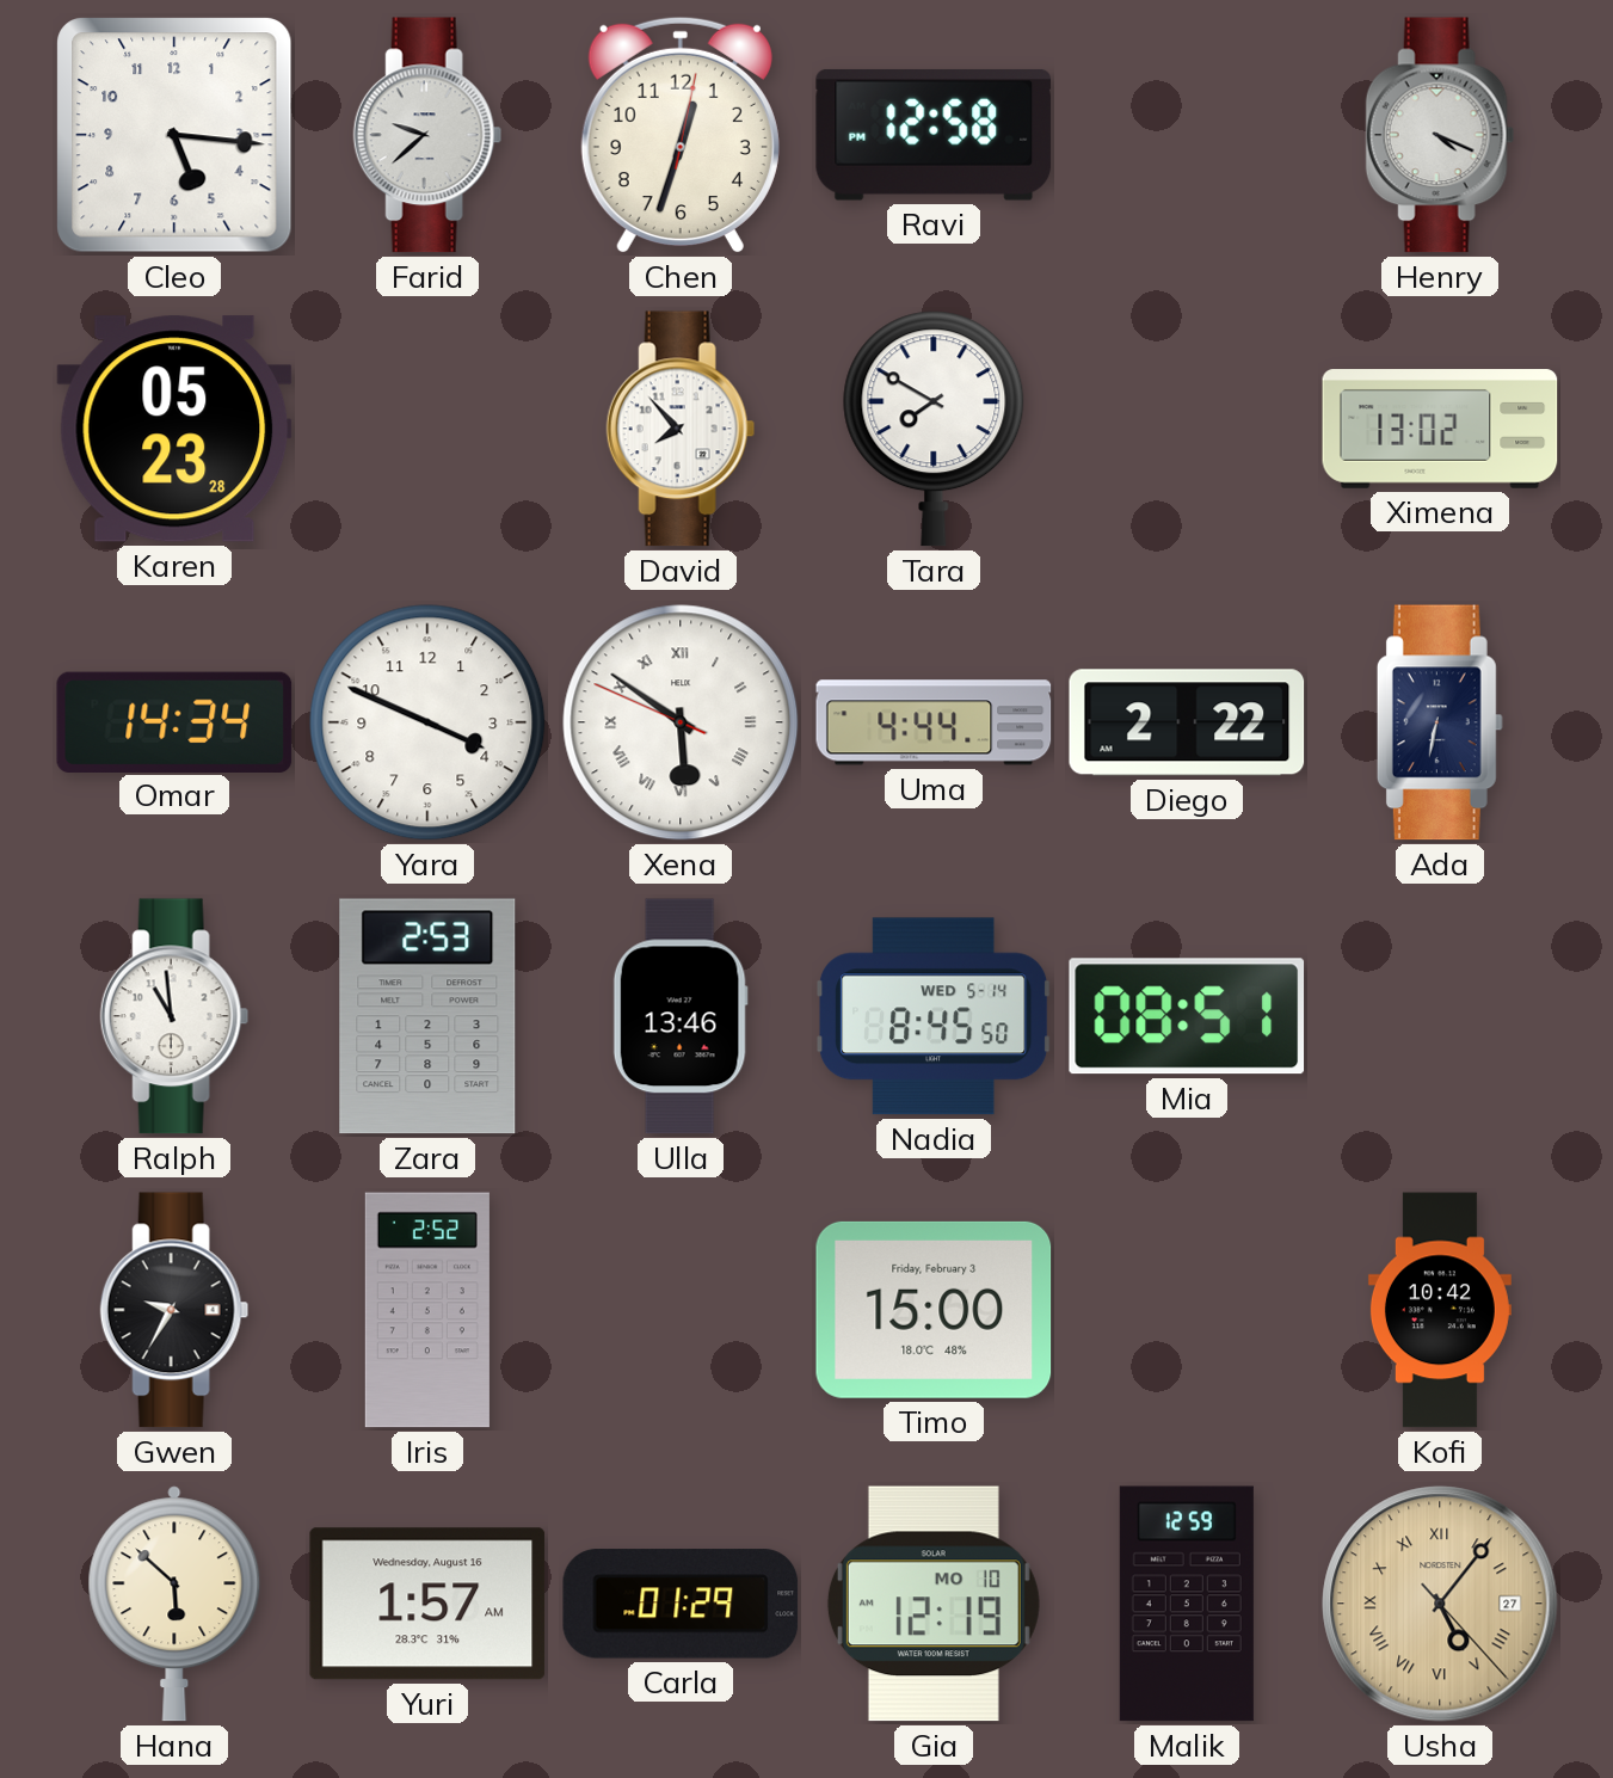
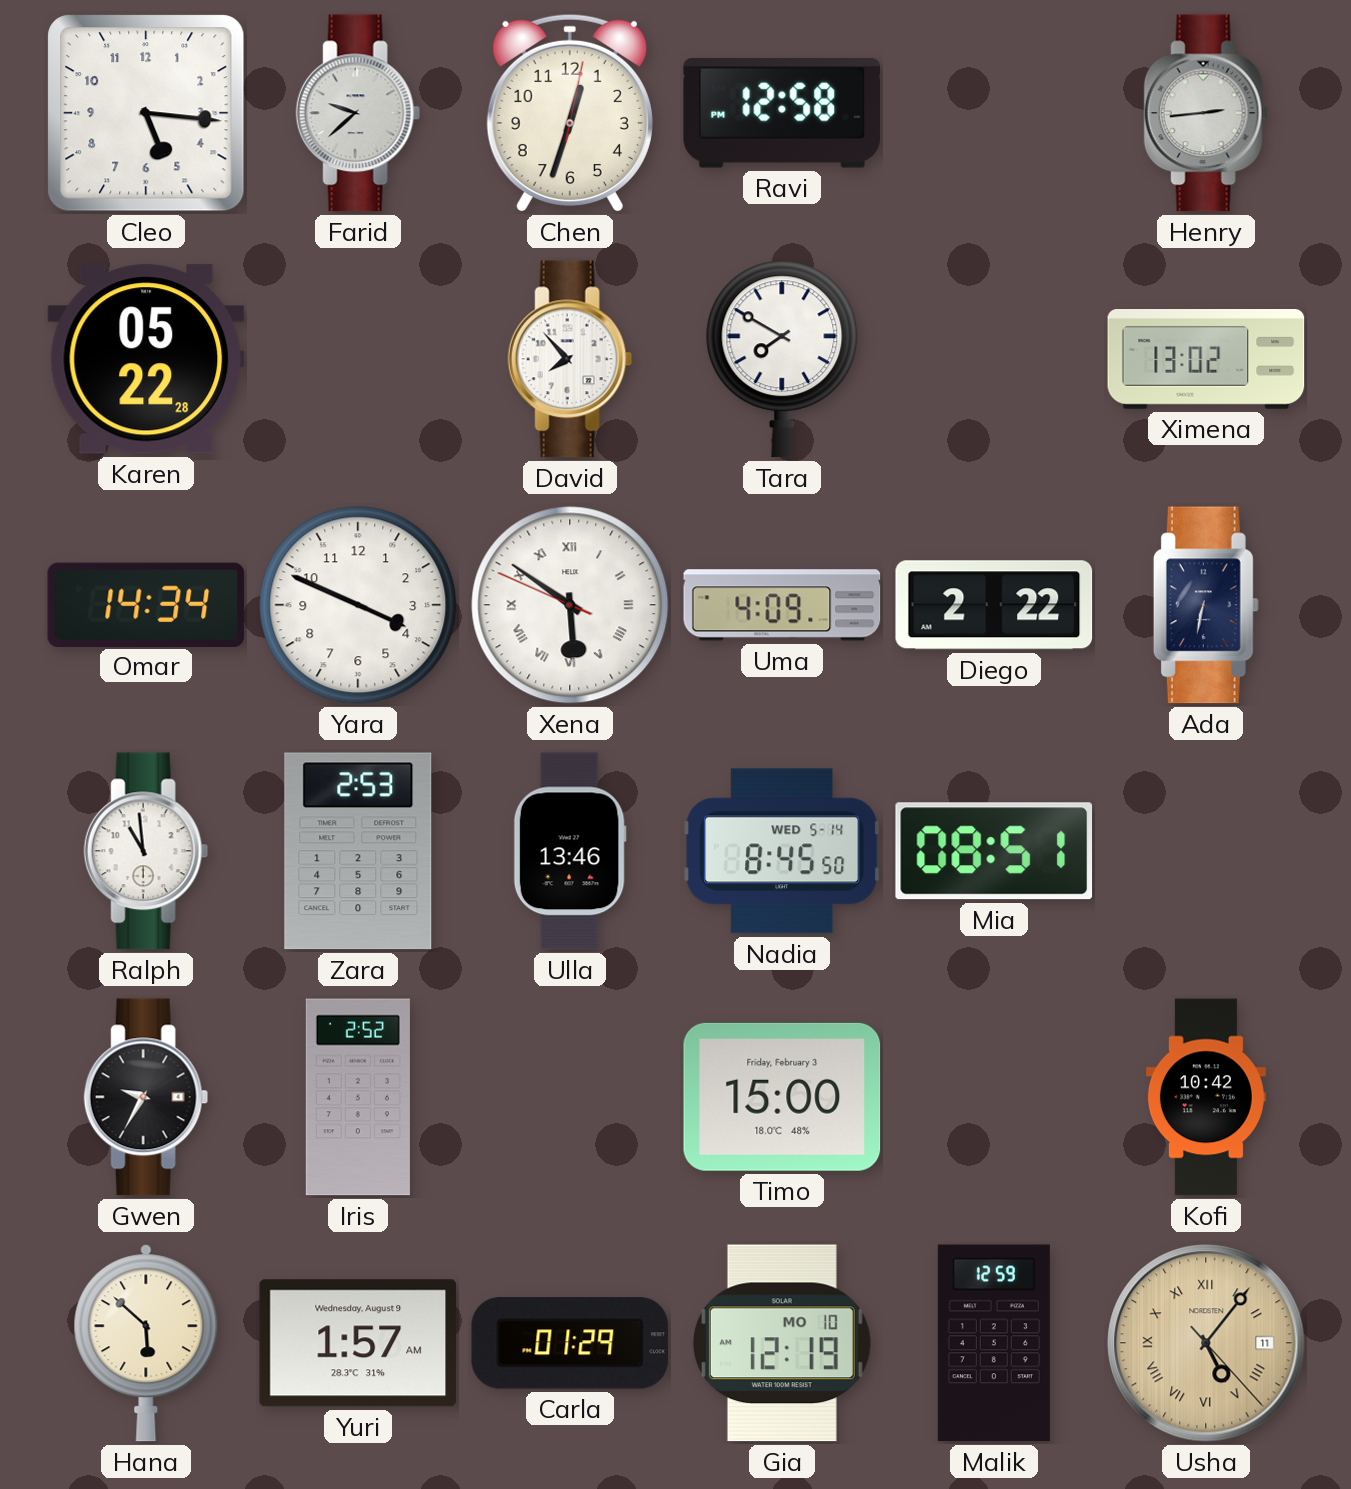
Henry: 4:19 -> 2:44 (1206, 113)
Karen: 05:23 -> 05:22 (146, 359)
Uma: 4:44 -> 4:09 (782, 605)
Yuri date: Wednesday, August 16 -> Wednesday, August 9 (358, 1343)
Usha date: 27 -> 11 (1206, 1343)
